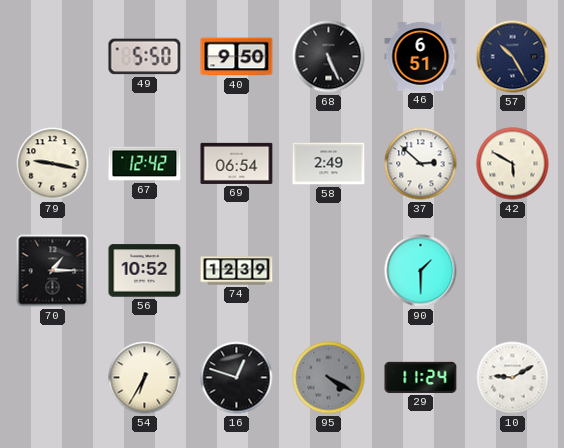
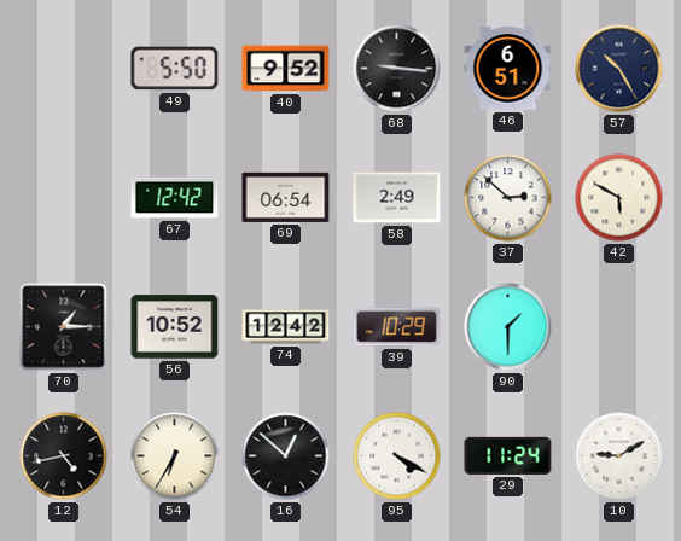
40: 9:50 -> 9:52 (286, 69)
68: 5:26 -> 9:16 (397, 69)
79: 9:17 -> none (53, 164)
74: 12:39 -> 12:42 (286, 327)
39: none -> 10:29 (397, 327)
12: none -> 4:43 (64, 456)
16: 12:48 -> 12:52 (286, 456)
95 dial: grey -> white (397, 456)
